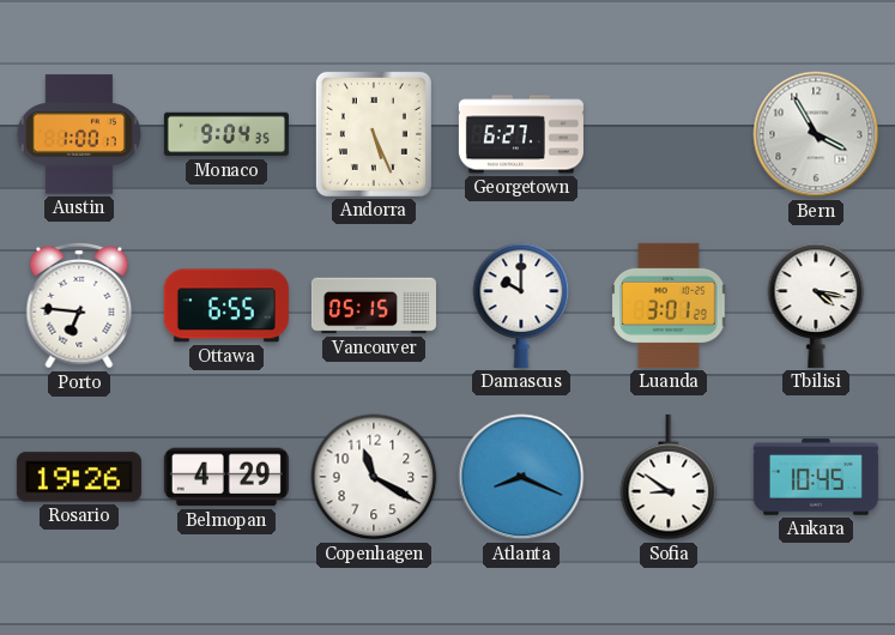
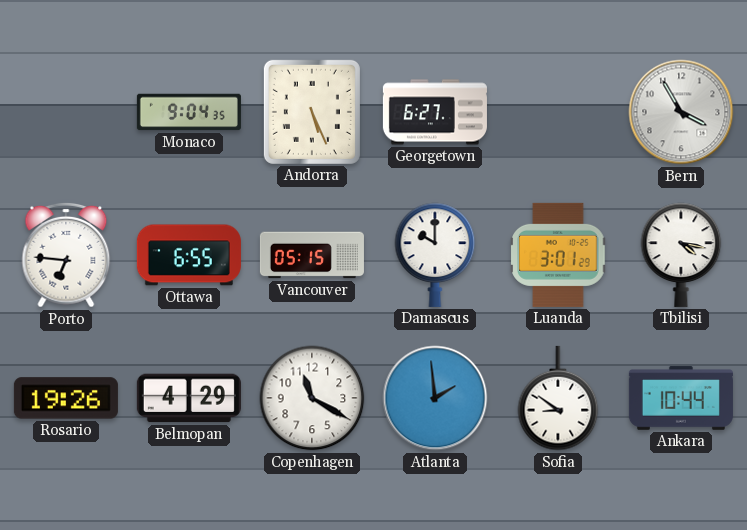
Austin: 1:00 -> none (79, 134)
Atlanta: 8:19 -> 1:59 (435, 398)
Ankara: 10:45 -> 10:44 (681, 398)
